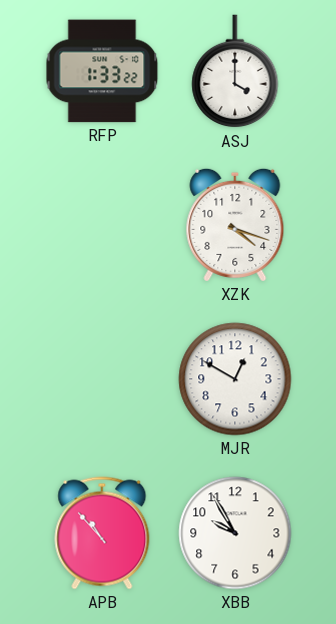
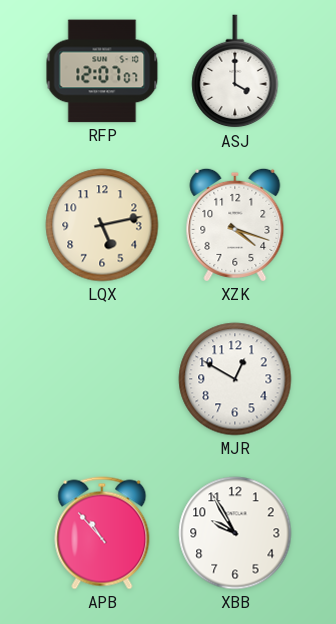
RFP: 1:33 -> 12:07 (102, 71)
LQX: none -> 5:13 (102, 225)
